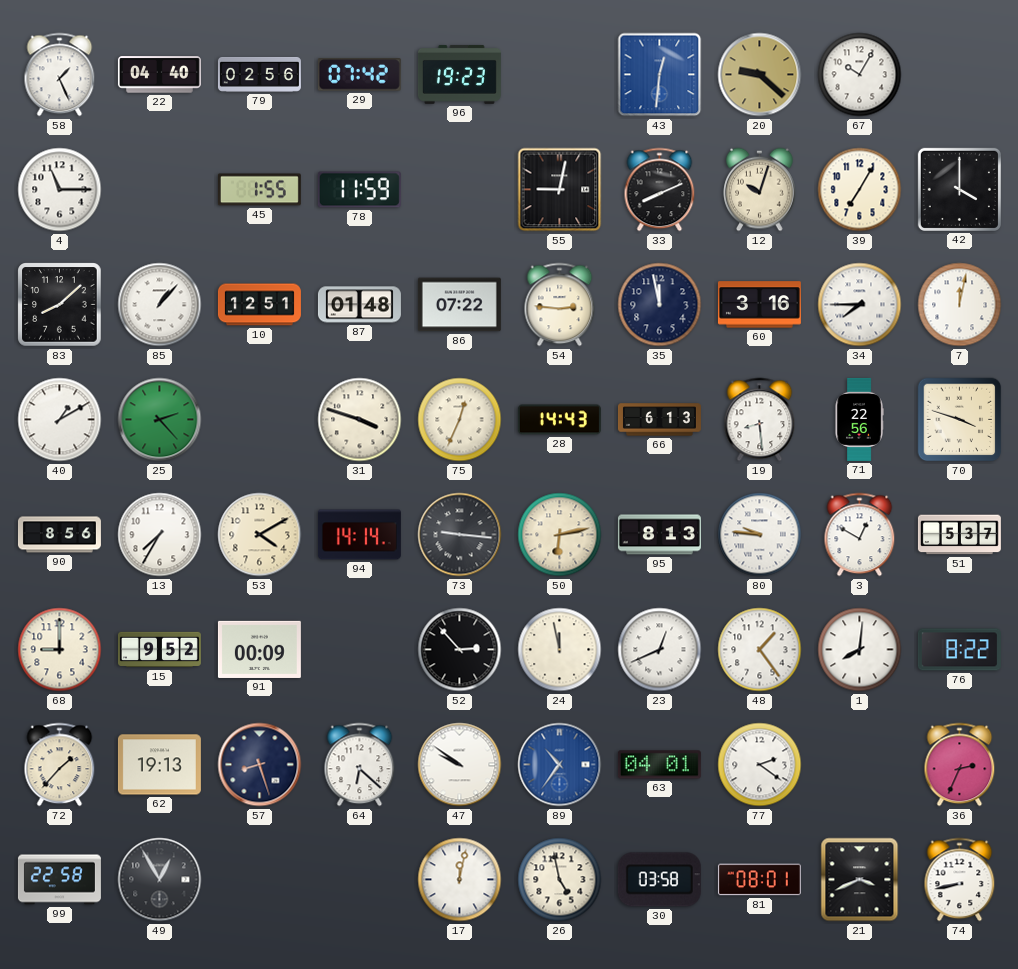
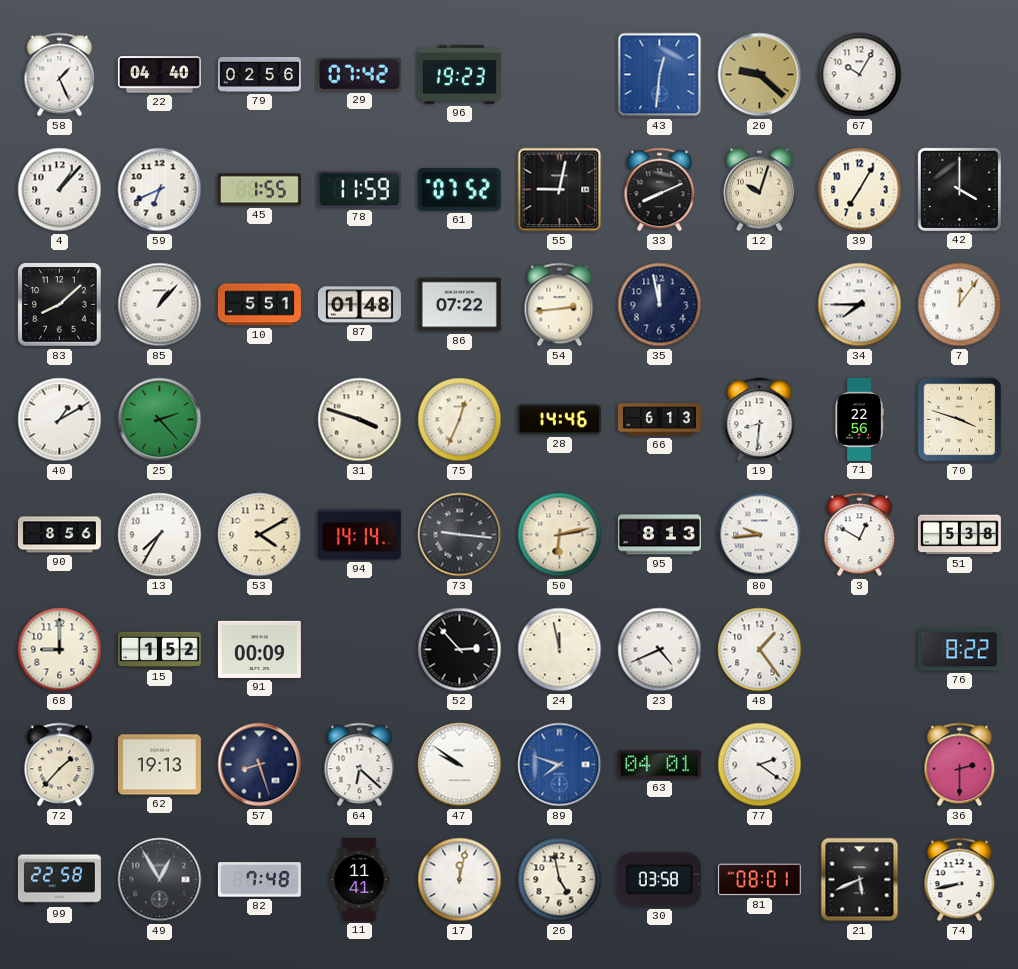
4: 11:15 -> 1:07 (60, 190)
59: none -> 6:41 (160, 190)
61: none -> 07:52 (459, 190)
10: 12:51 -> 5:51 (259, 305)
54: 2:46 -> 2:44 (560, 305)
60: 3:16 -> none (759, 305)
7: 12:02 -> 12:06 (960, 305)
28: 14:43 -> 14:46 (559, 420)
19: 8:29 -> 8:31 (760, 420)
80: 9:46 -> 9:44 (760, 535)
51: 5:37 -> 5:38 (959, 535)
15: 9:52 -> 1:52 (159, 650)
23: 12:41 -> 4:41 (660, 650)
1: 8:01 -> none (860, 650)
89: 10:36 -> 7:48 (560, 765)
36: 2:34 -> 2:30 (960, 765)
82: none -> 7:48 (259, 880)
11: none -> 11:41 (359, 879)
21: 3:41 -> 5:41 (860, 880)
